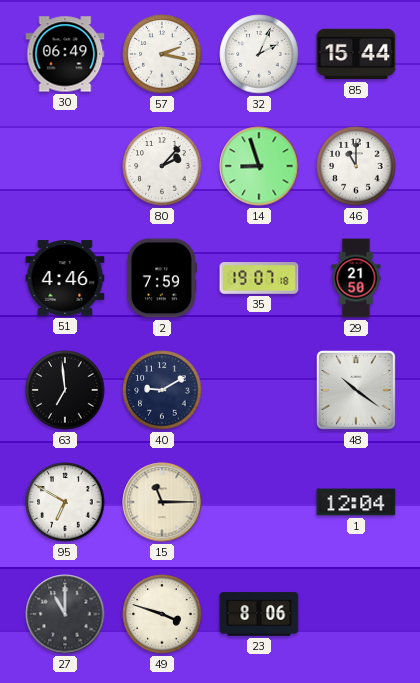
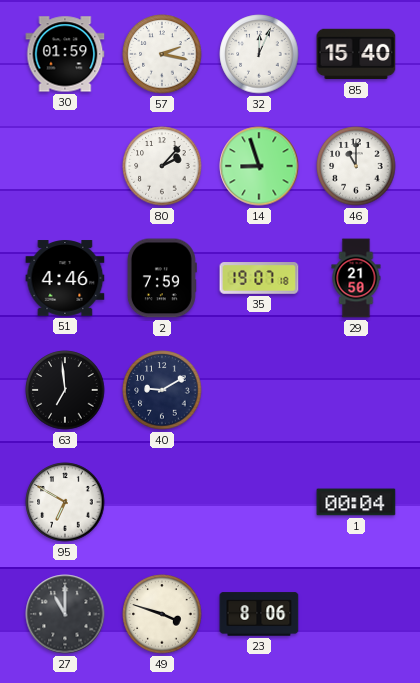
30: 06:49 -> 01:59 (65, 54)
32: 2:04 -> 12:04 (259, 54)
85: 15:44 -> 15:40 (356, 54)
48: 10:21 -> none (357, 391)
15: 11:15 -> none (162, 502)
1: 12:04 -> 00:04 (356, 502)
